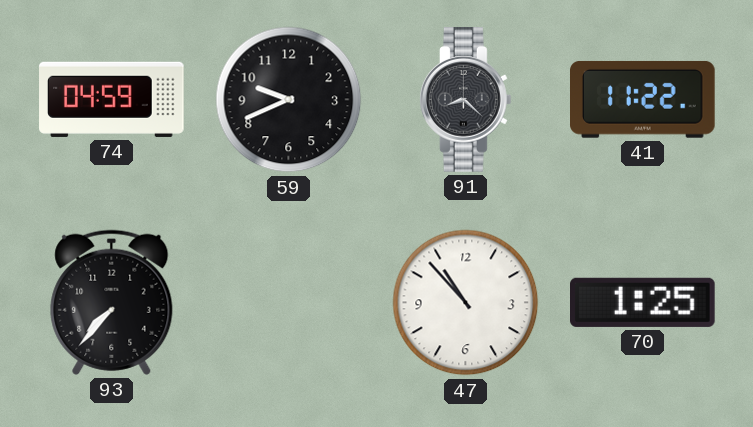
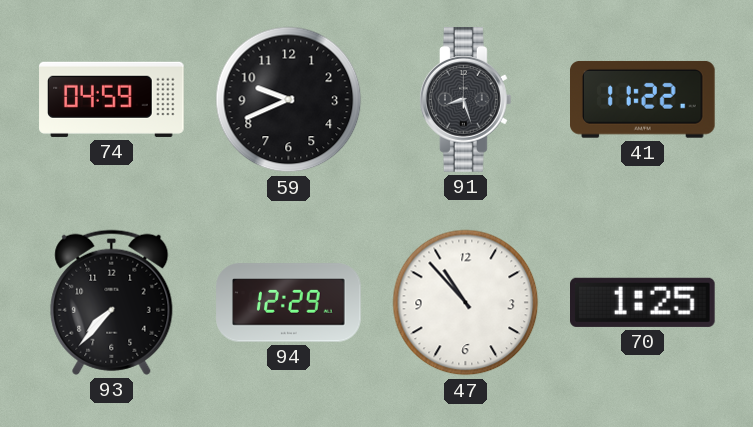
91: 8:22 -> 8:27 (466, 100)
94: none -> 12:29 (289, 303)
